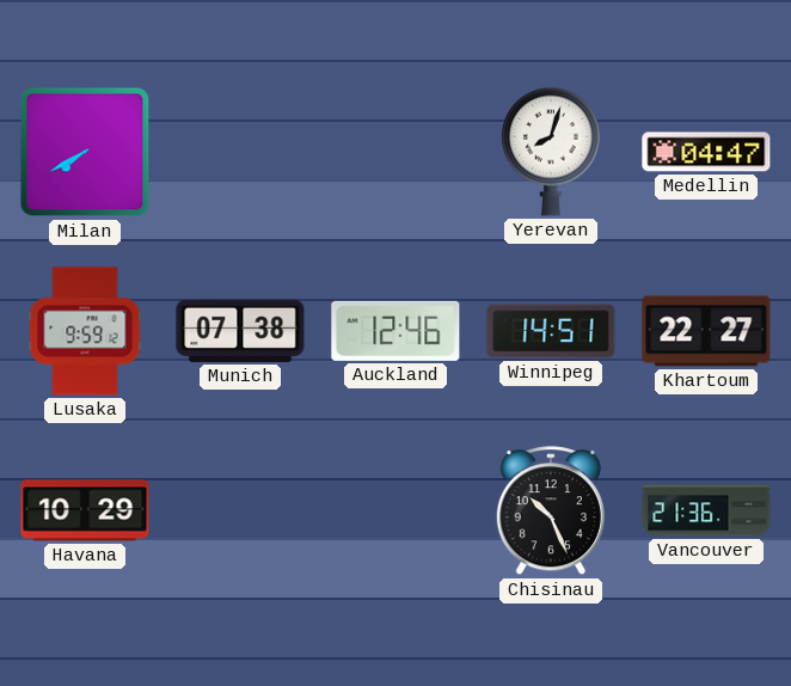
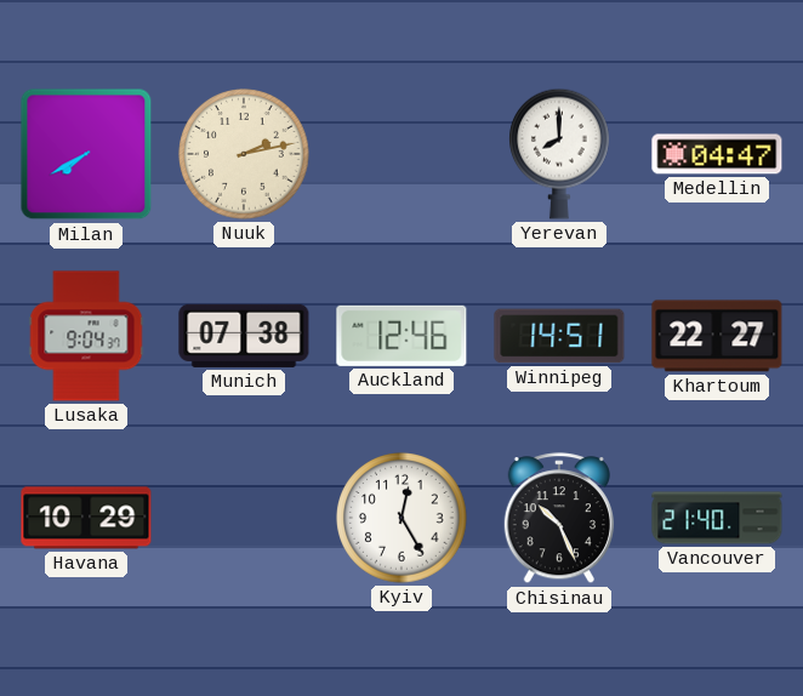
Nuuk: none -> 2:13 (244, 154)
Yerevan: 8:03 -> 8:00 (560, 154)
Lusaka: 9:59 -> 9:04 (86, 336)
Kyiv: none -> 12:25 (401, 518)
Vancouver: 21:36 -> 21:40 (717, 518)
